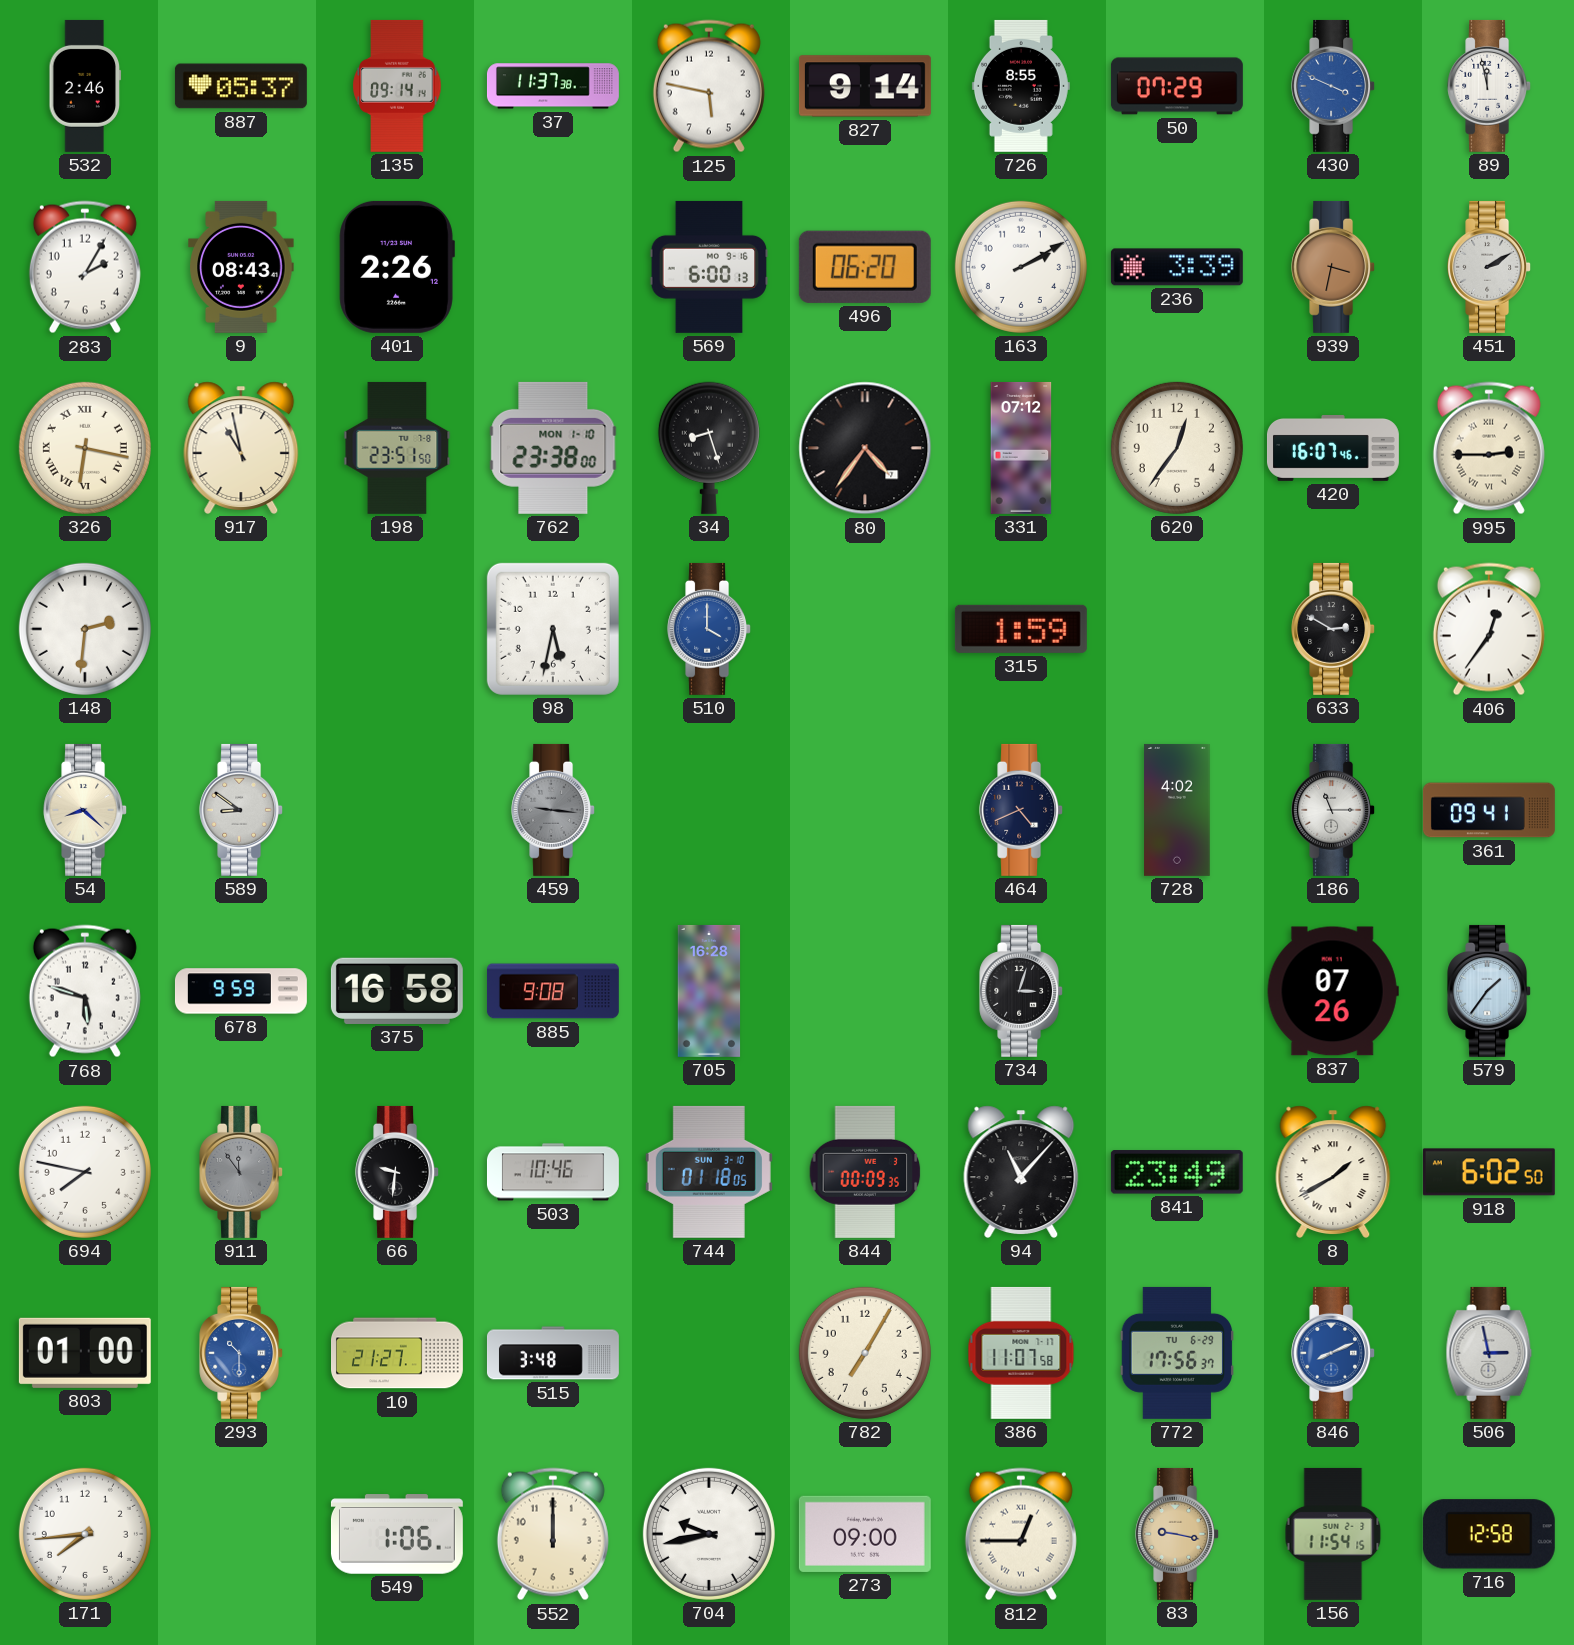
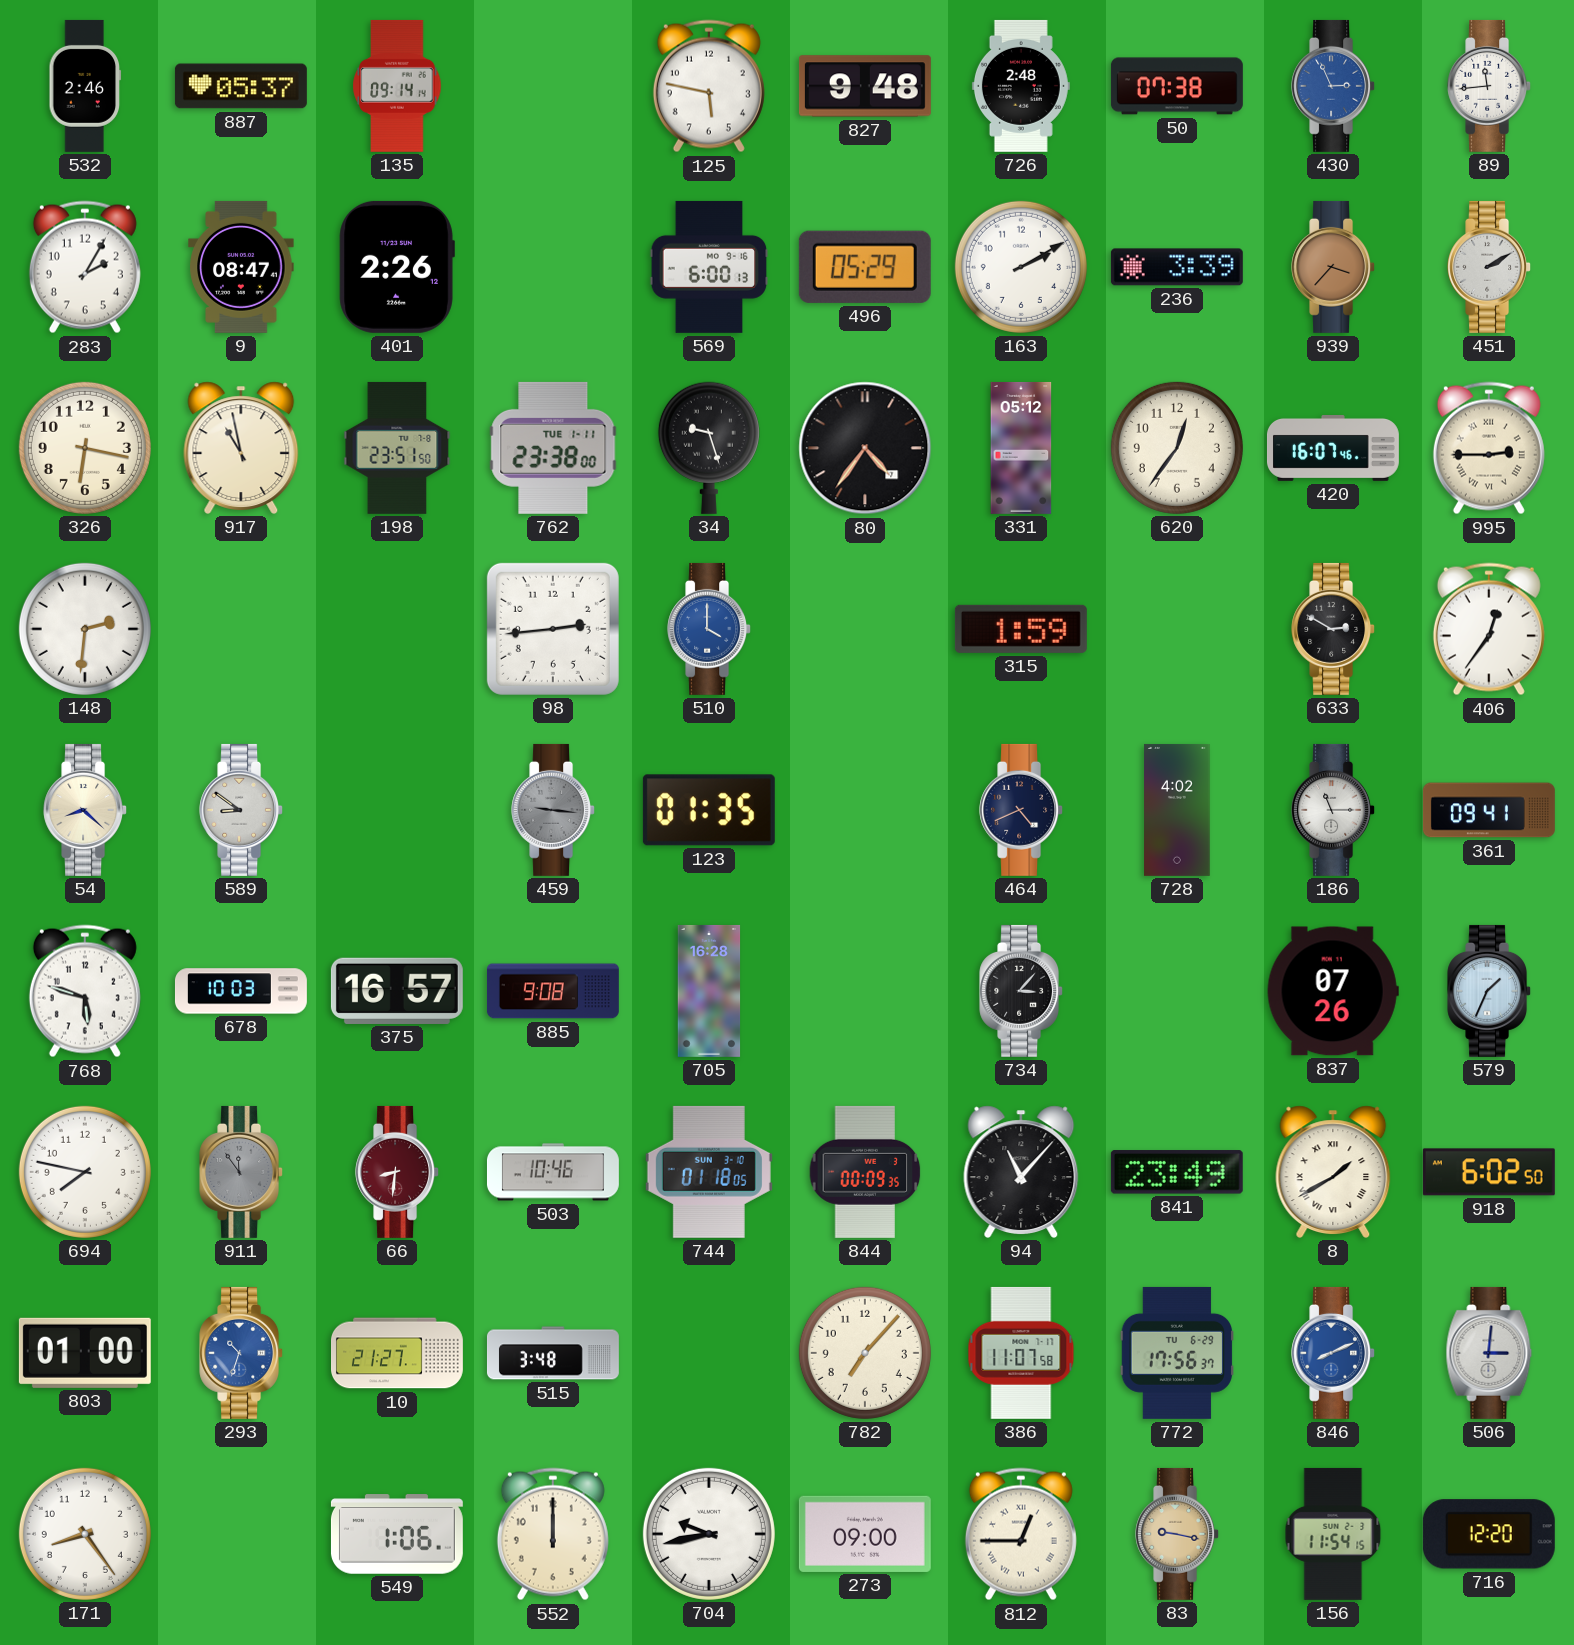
37: 11:37 -> none (553, 86)
827: 9:14 -> 9:48 (865, 86)
726: 8:55 -> 2:48 (1021, 86)
50: 07:29 -> 07:38 (1177, 86)
430: 3:49 -> 2:56 (1334, 86)
89: 11:58 -> 11:44 (1490, 86)
9: 08:43 -> 08:47 (241, 267)
496: 06:20 -> 05:29 (865, 267)
939: 3:32 -> 3:37 (1334, 267)
326 numerals: Roman -> Arabic (85, 448)
762 date: MON 1-10 -> TUE 1-11 (553, 448)
34: 8:27 -> 9:27 (709, 448)
331: 07:12 -> 05:12 (1021, 448)
98: 5:32 -> 2:44 (553, 629)
123: none -> 01:35 (709, 810)
678: 9:59 -> 10:03 (241, 991)
375: 16:58 -> 16:57 (397, 991)
734: 3:03 -> 3:07 (1022, 991)
579: 1:36 -> 1:34 (1490, 991)
66: 9:31 -> 8:31 (398, 1172)
66 dial: black -> burgundy (398, 1172)
293: 10:30 -> 10:33 (242, 1353)
782: 7:05 -> 7:07 (865, 1353)
506: 2:58 -> 3:01 (1489, 1353)
171: 7:44 -> 8:24 (85, 1534)
716: 12:58 -> 12:20 (1489, 1534)
